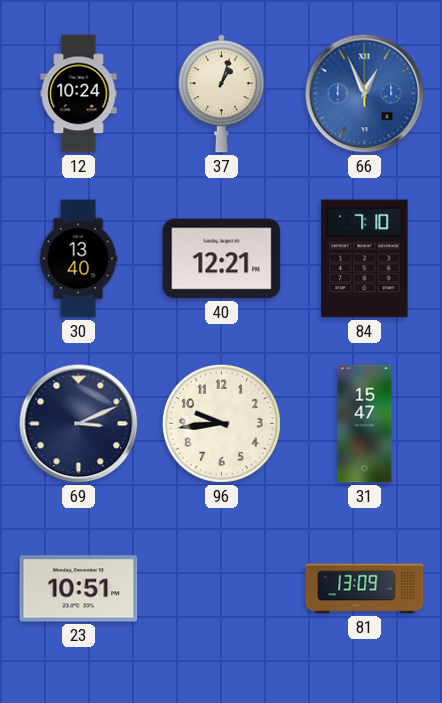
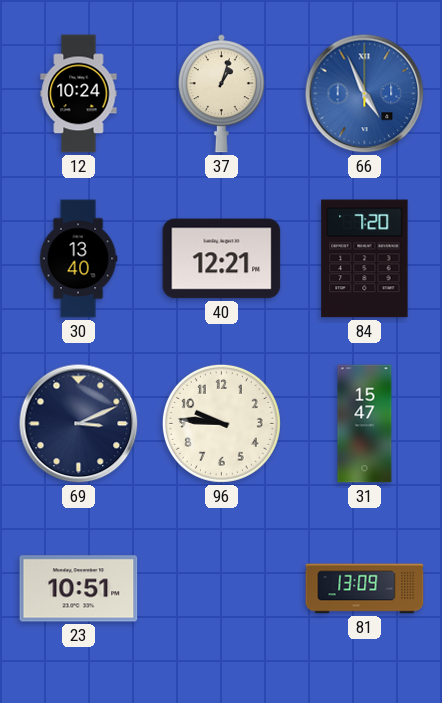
66: 12:56 -> 4:56 (365, 94)
84: 7:10 -> 7:20 (365, 259)
96: 9:44 -> 9:46 (221, 423)
